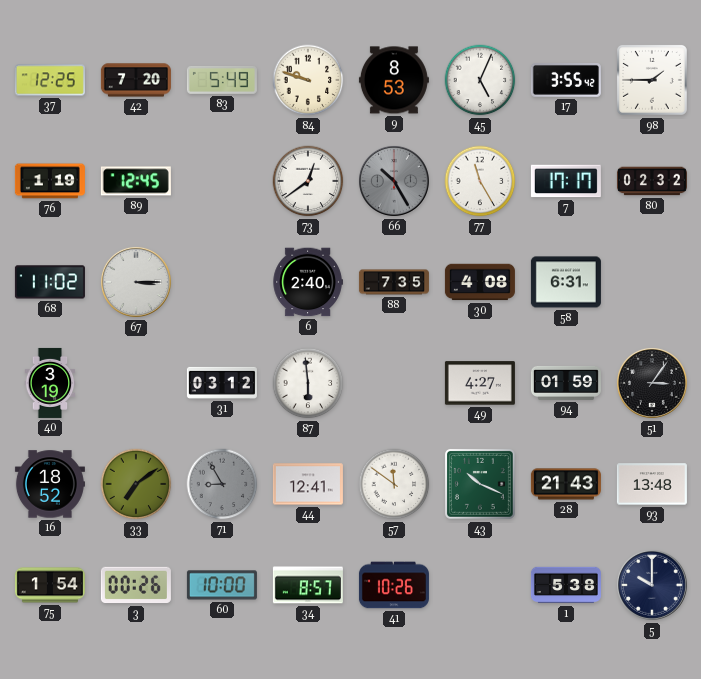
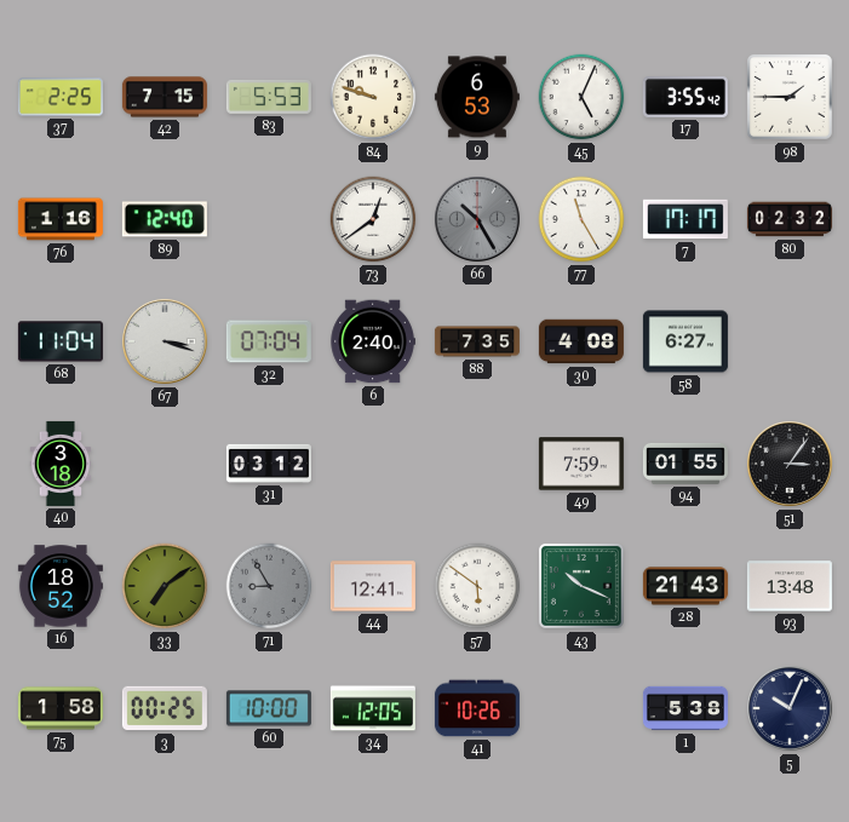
37: 12:25 -> 2:25 (61, 97)
42: 7:20 -> 7:15 (165, 97)
83: 5:49 -> 5:53 (269, 97)
9: 8:53 -> 6:53 (477, 97)
76: 1:19 -> 1:16 (61, 219)
89: 12:45 -> 12:40 (165, 219)
68: 11:02 -> 11:04 (61, 341)
67: 3:15 -> 3:18 (165, 341)
32: none -> 07:04 (269, 341)
58: 6:31 -> 6:27 (685, 341)
40: 3:19 -> 3:18 (61, 464)
87: 5:59 -> none (308, 383)
49: 4:27 -> 7:59 (581, 464)
94: 01:59 -> 01:55 (685, 464)
57: 11:51 -> 5:51 (477, 586)
75: 1:54 -> 1:58 (61, 708)
3: 00:26 -> 00:25 (165, 708)
34: 8:57 -> 12:05 (373, 708)
5: 10:00 -> 10:04 (790, 708)
